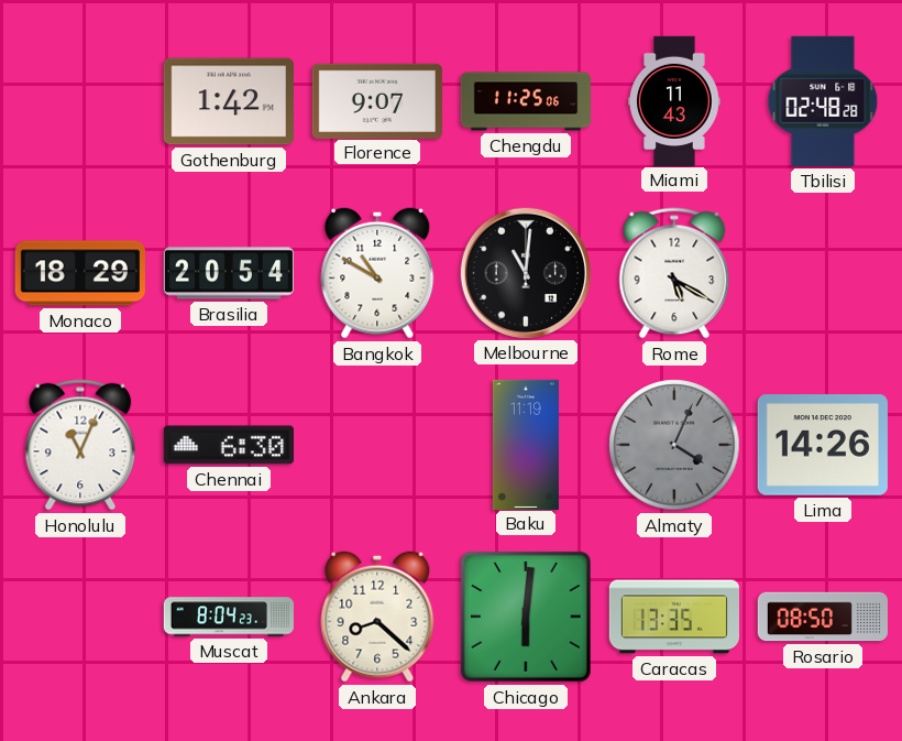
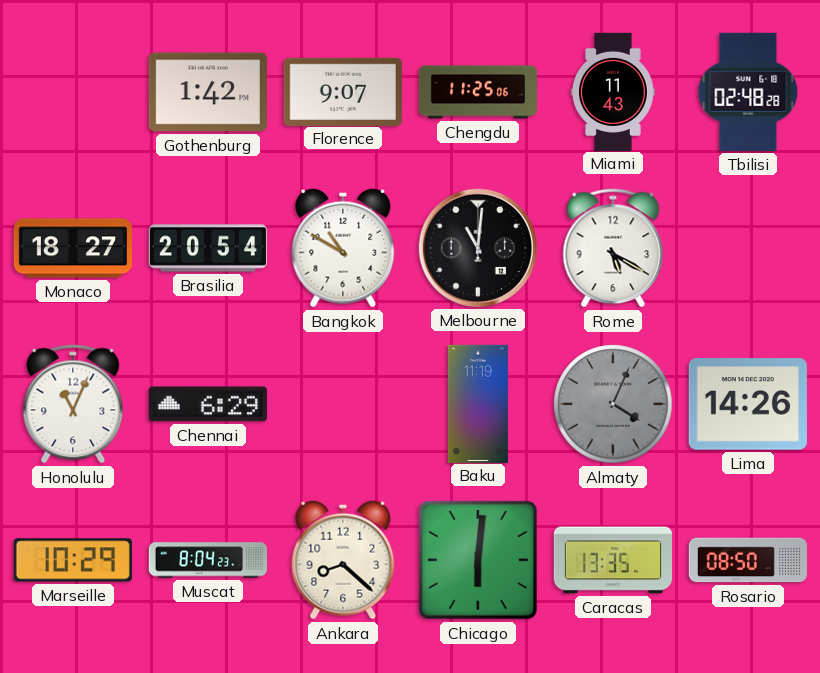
Monaco: 18:29 -> 18:27 (73, 248)
Chennai: 6:30 -> 6:29 (208, 404)
Marseille: none -> 10:29 (73, 560)
